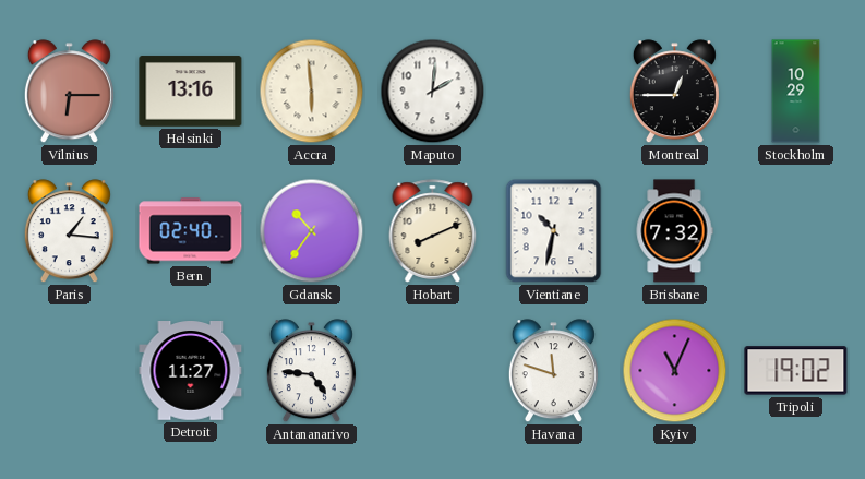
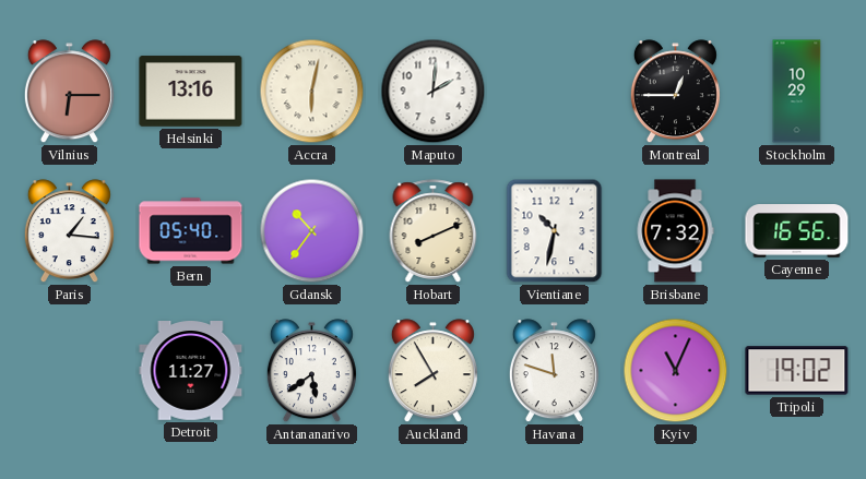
Accra: 5:59 -> 6:02 (312, 92)
Bern: 02:40 -> 05:40 (191, 231)
Cayenne: none -> 16:56 (797, 231)
Antananarivo: 4:46 -> 5:39 (311, 371)
Auckland: none -> 7:55 (432, 371)
